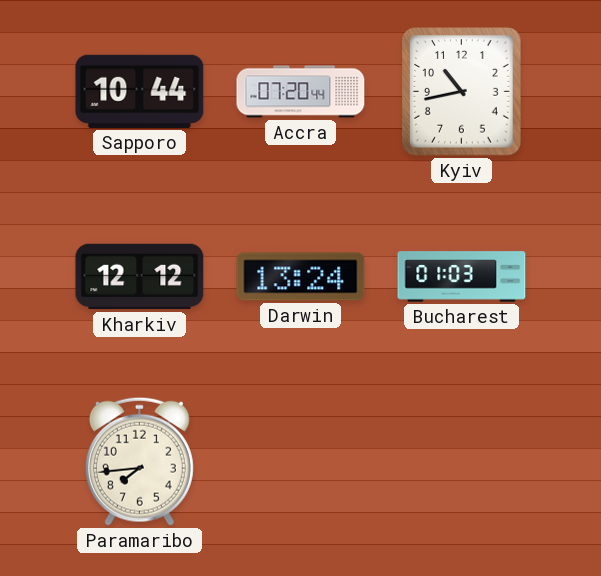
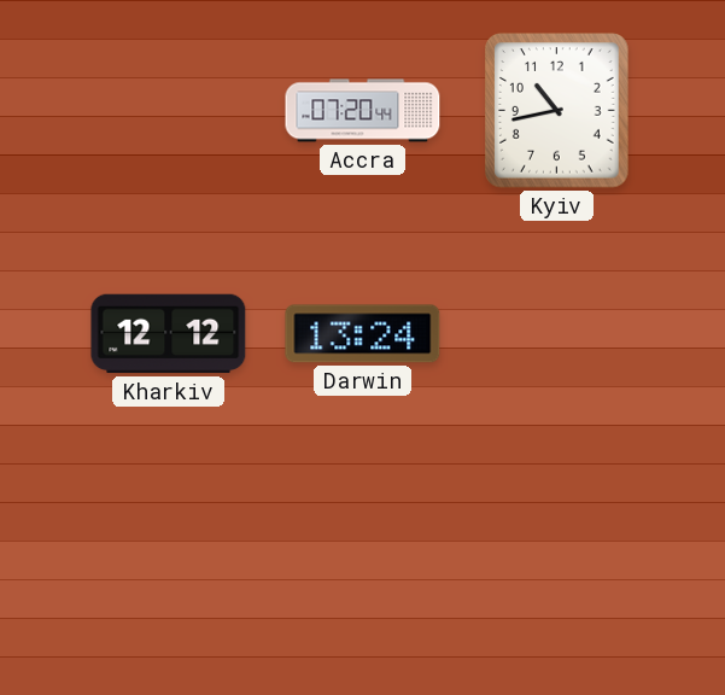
Sapporo: 10:44 -> none (140, 91)
Bucharest: 01:03 -> none (462, 277)
Paramaribo: 7:44 -> none (139, 461)
